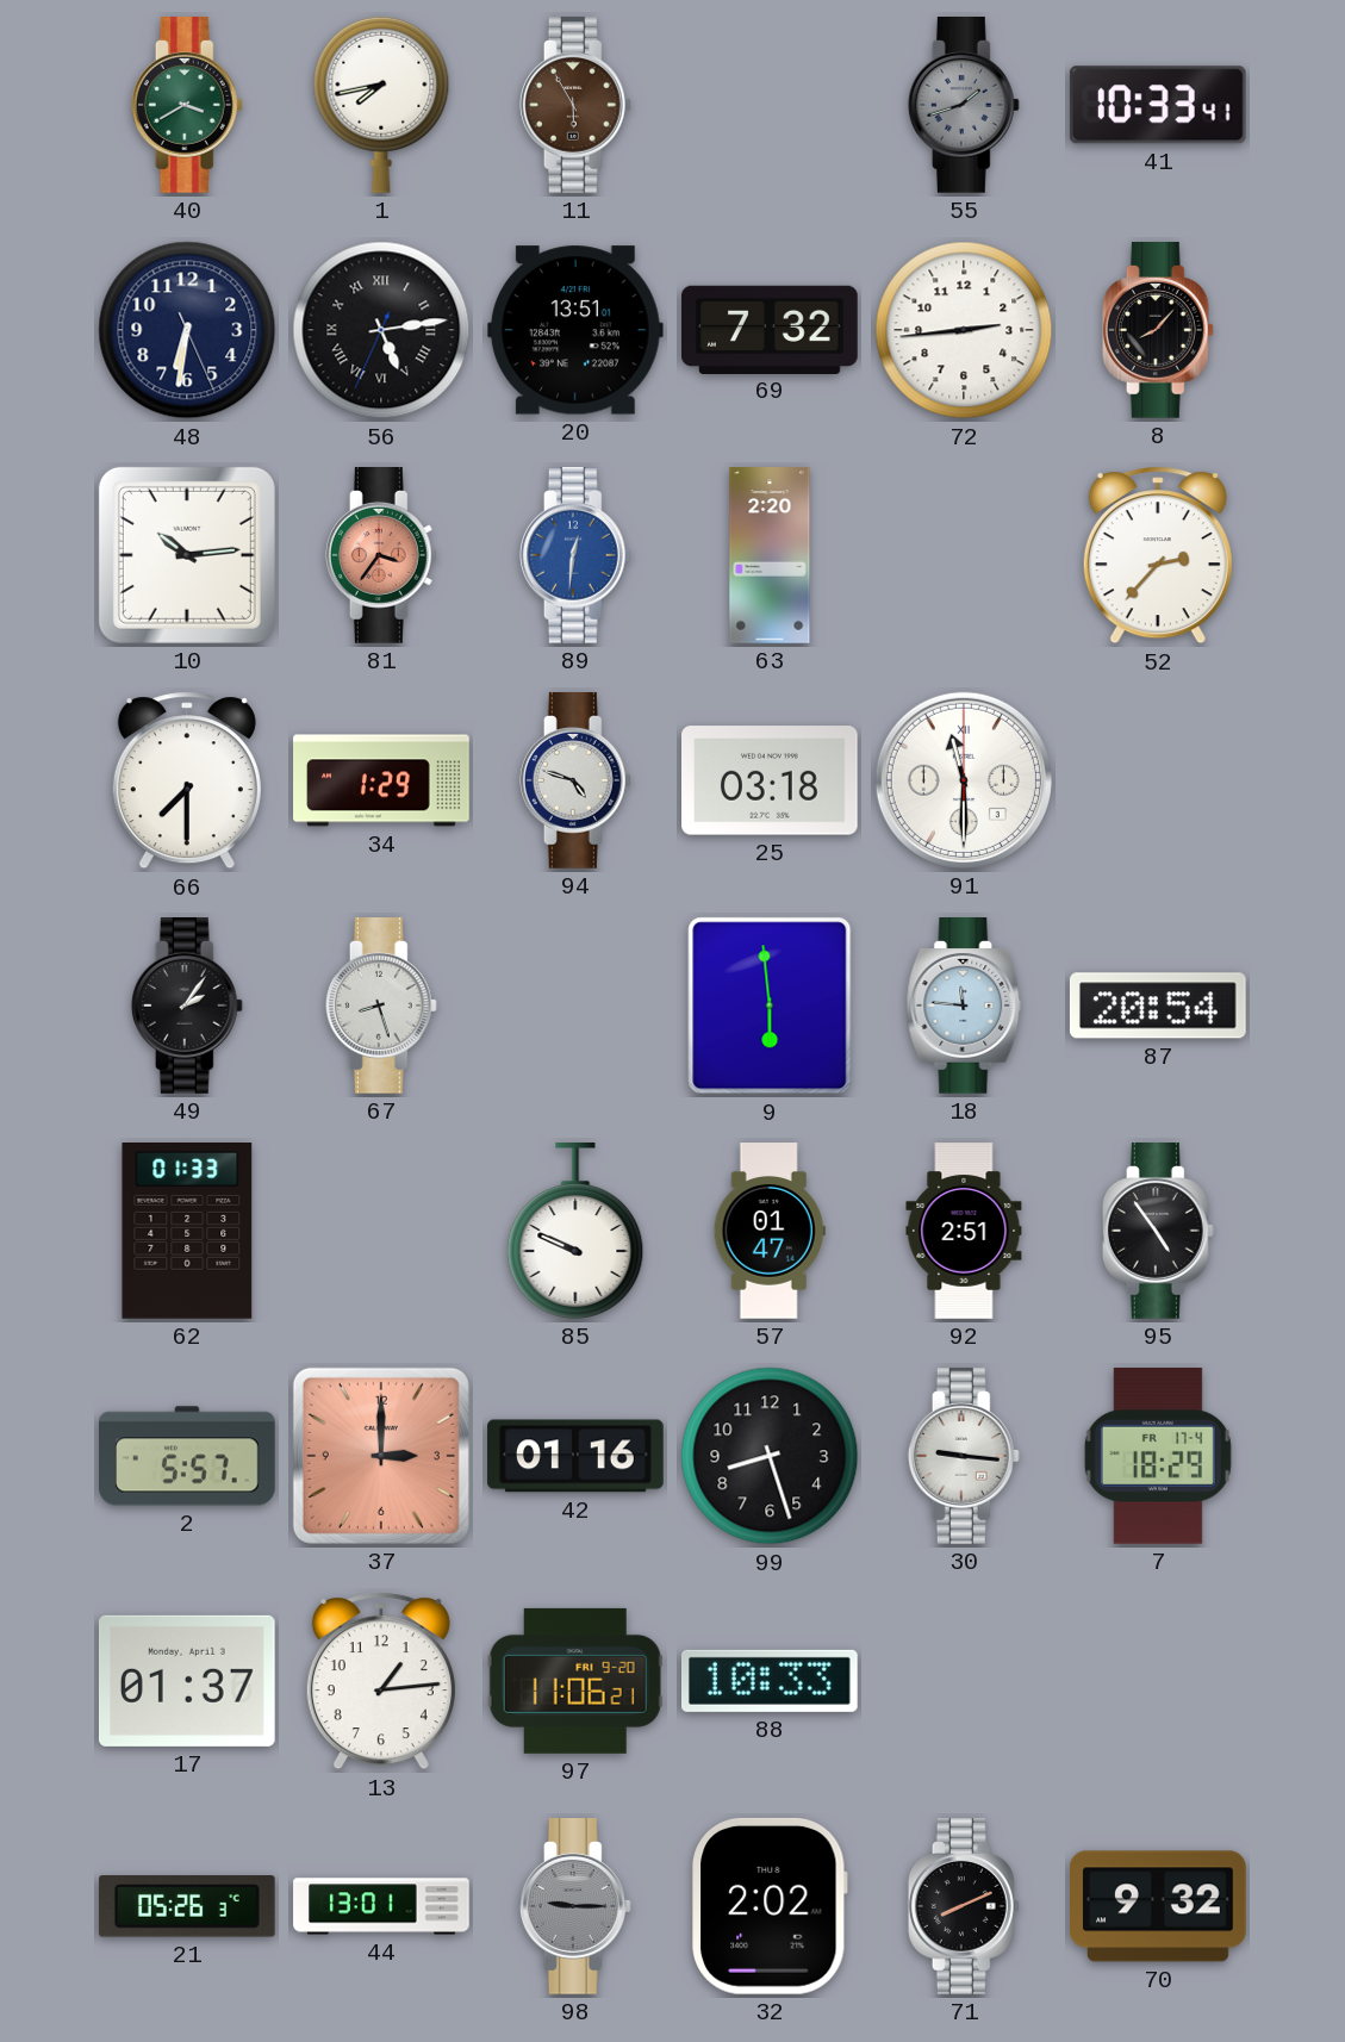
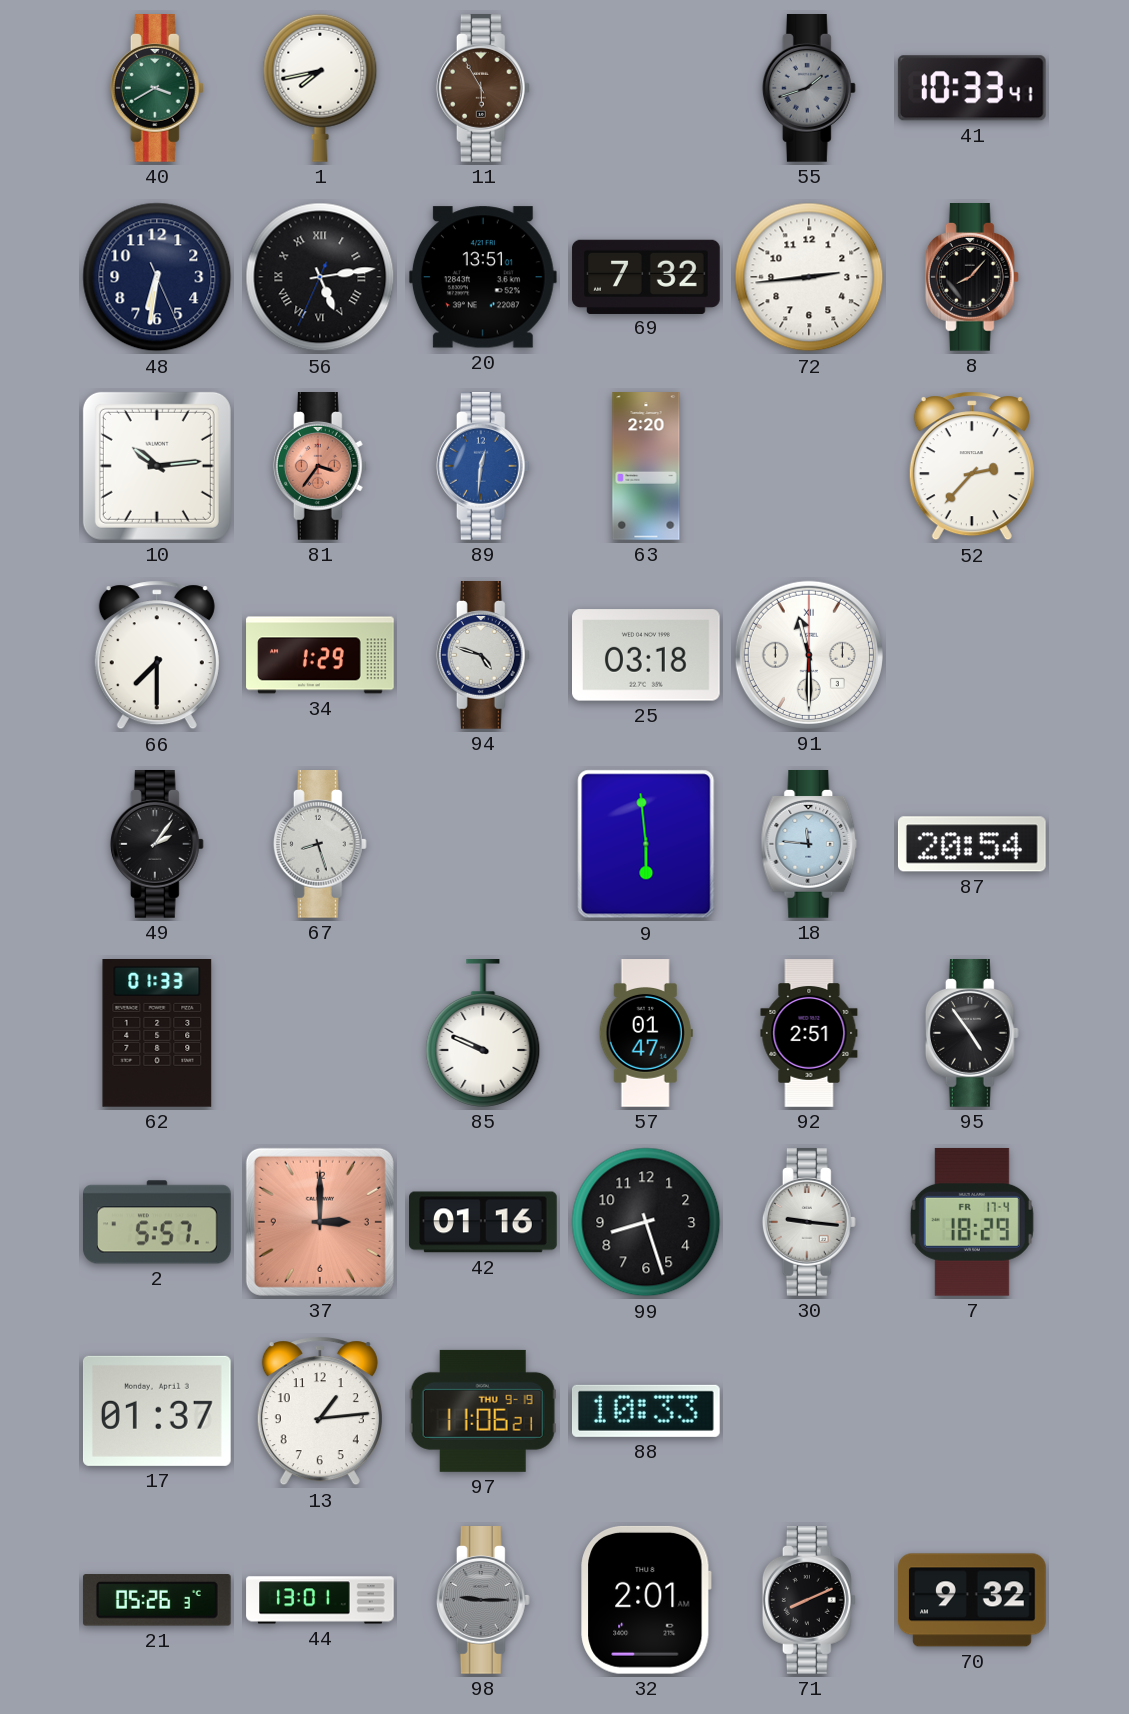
97 date: FRI 9-20 -> THU 9-19 (483, 1411)
32: 2:02 -> 2:01 (646, 1600)
